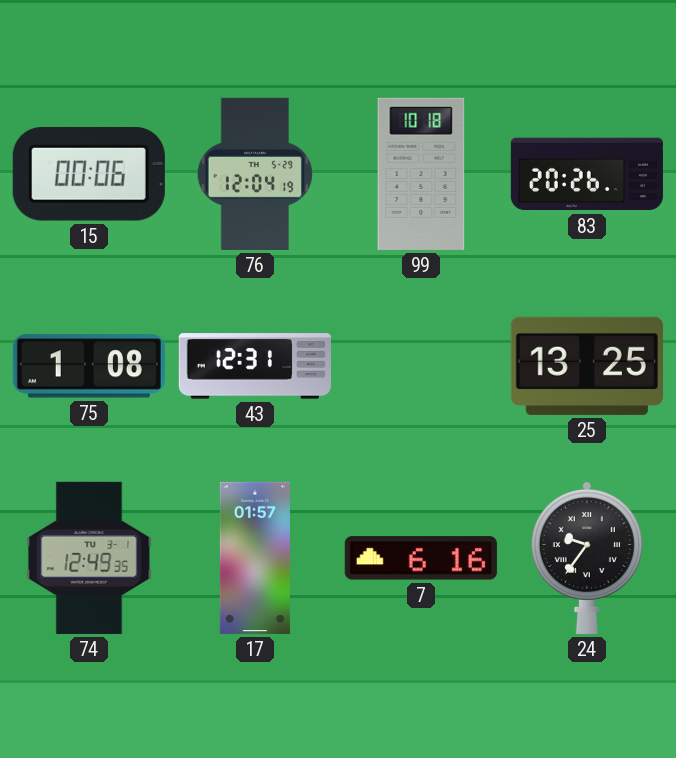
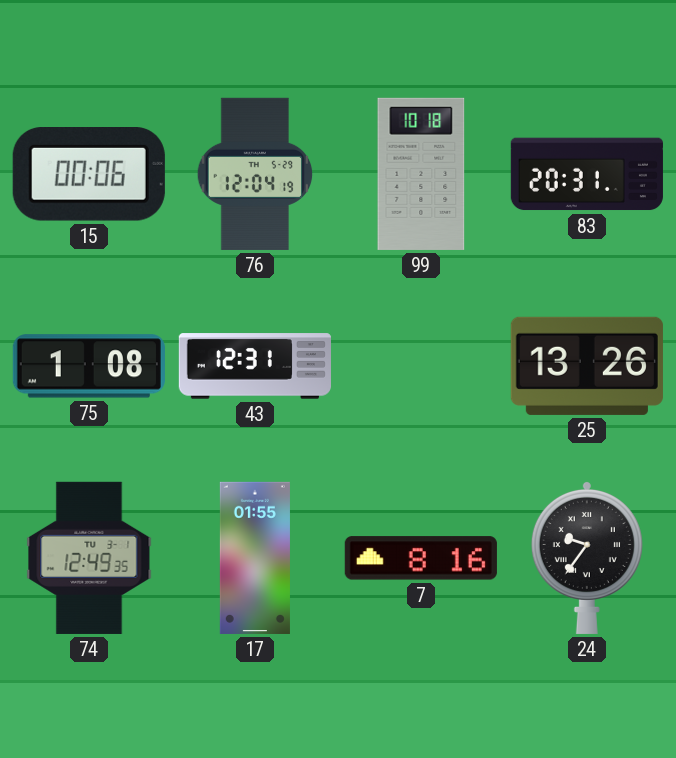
83: 20:26 -> 20:31 (587, 174)
25: 13:25 -> 13:26 (587, 366)
17: 01:57 -> 01:55 (255, 558)
7: 6:16 -> 8:16 (421, 558)
